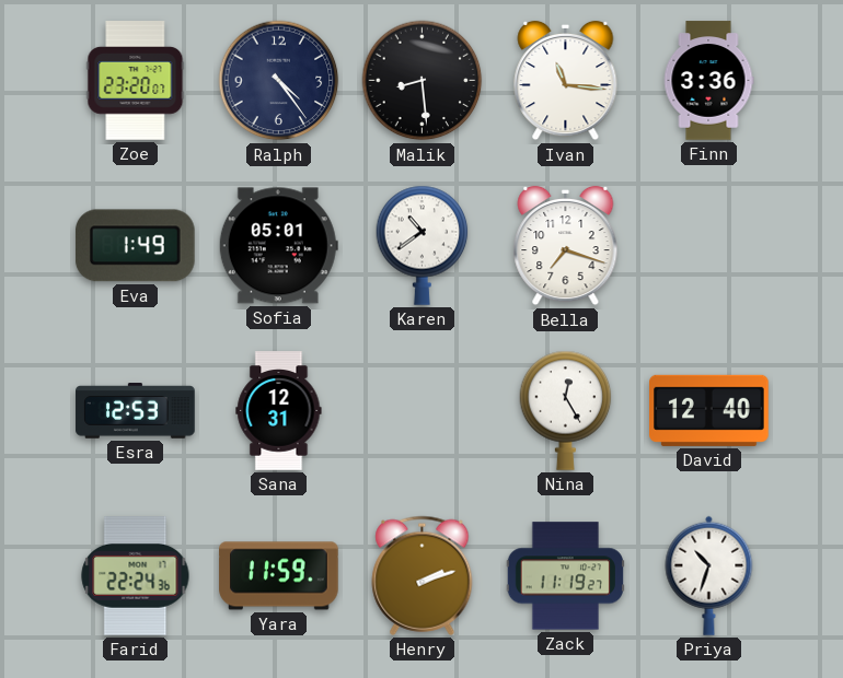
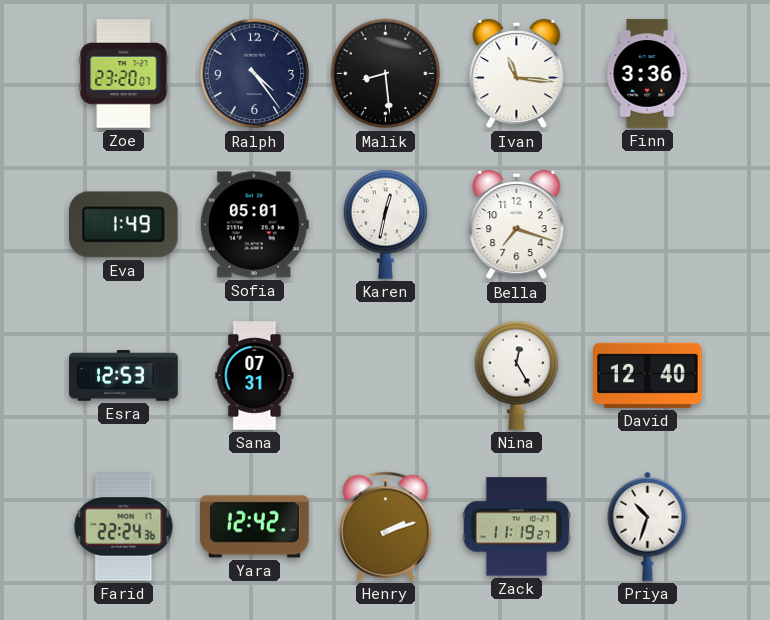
Karen: 10:39 -> 12:32 (386, 224)
Sana: 12:31 -> 07:31 (255, 376)
Yara: 11:59 -> 12:42 (255, 527)
